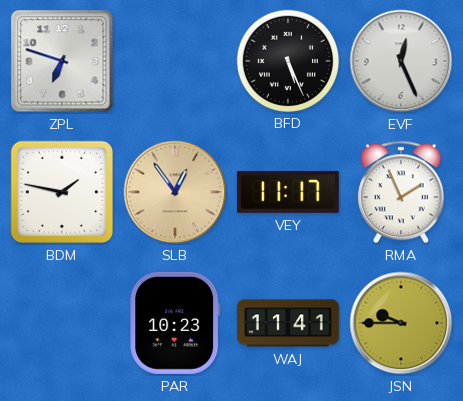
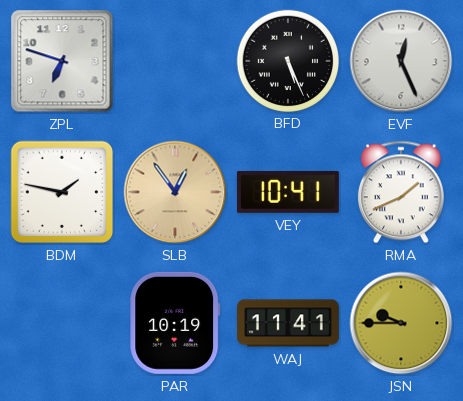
VEY: 11:17 -> 10:41 (288, 192)
RMA: 1:56 -> 1:41 (401, 192)
PAR: 10:23 -> 10:19 (175, 323)
